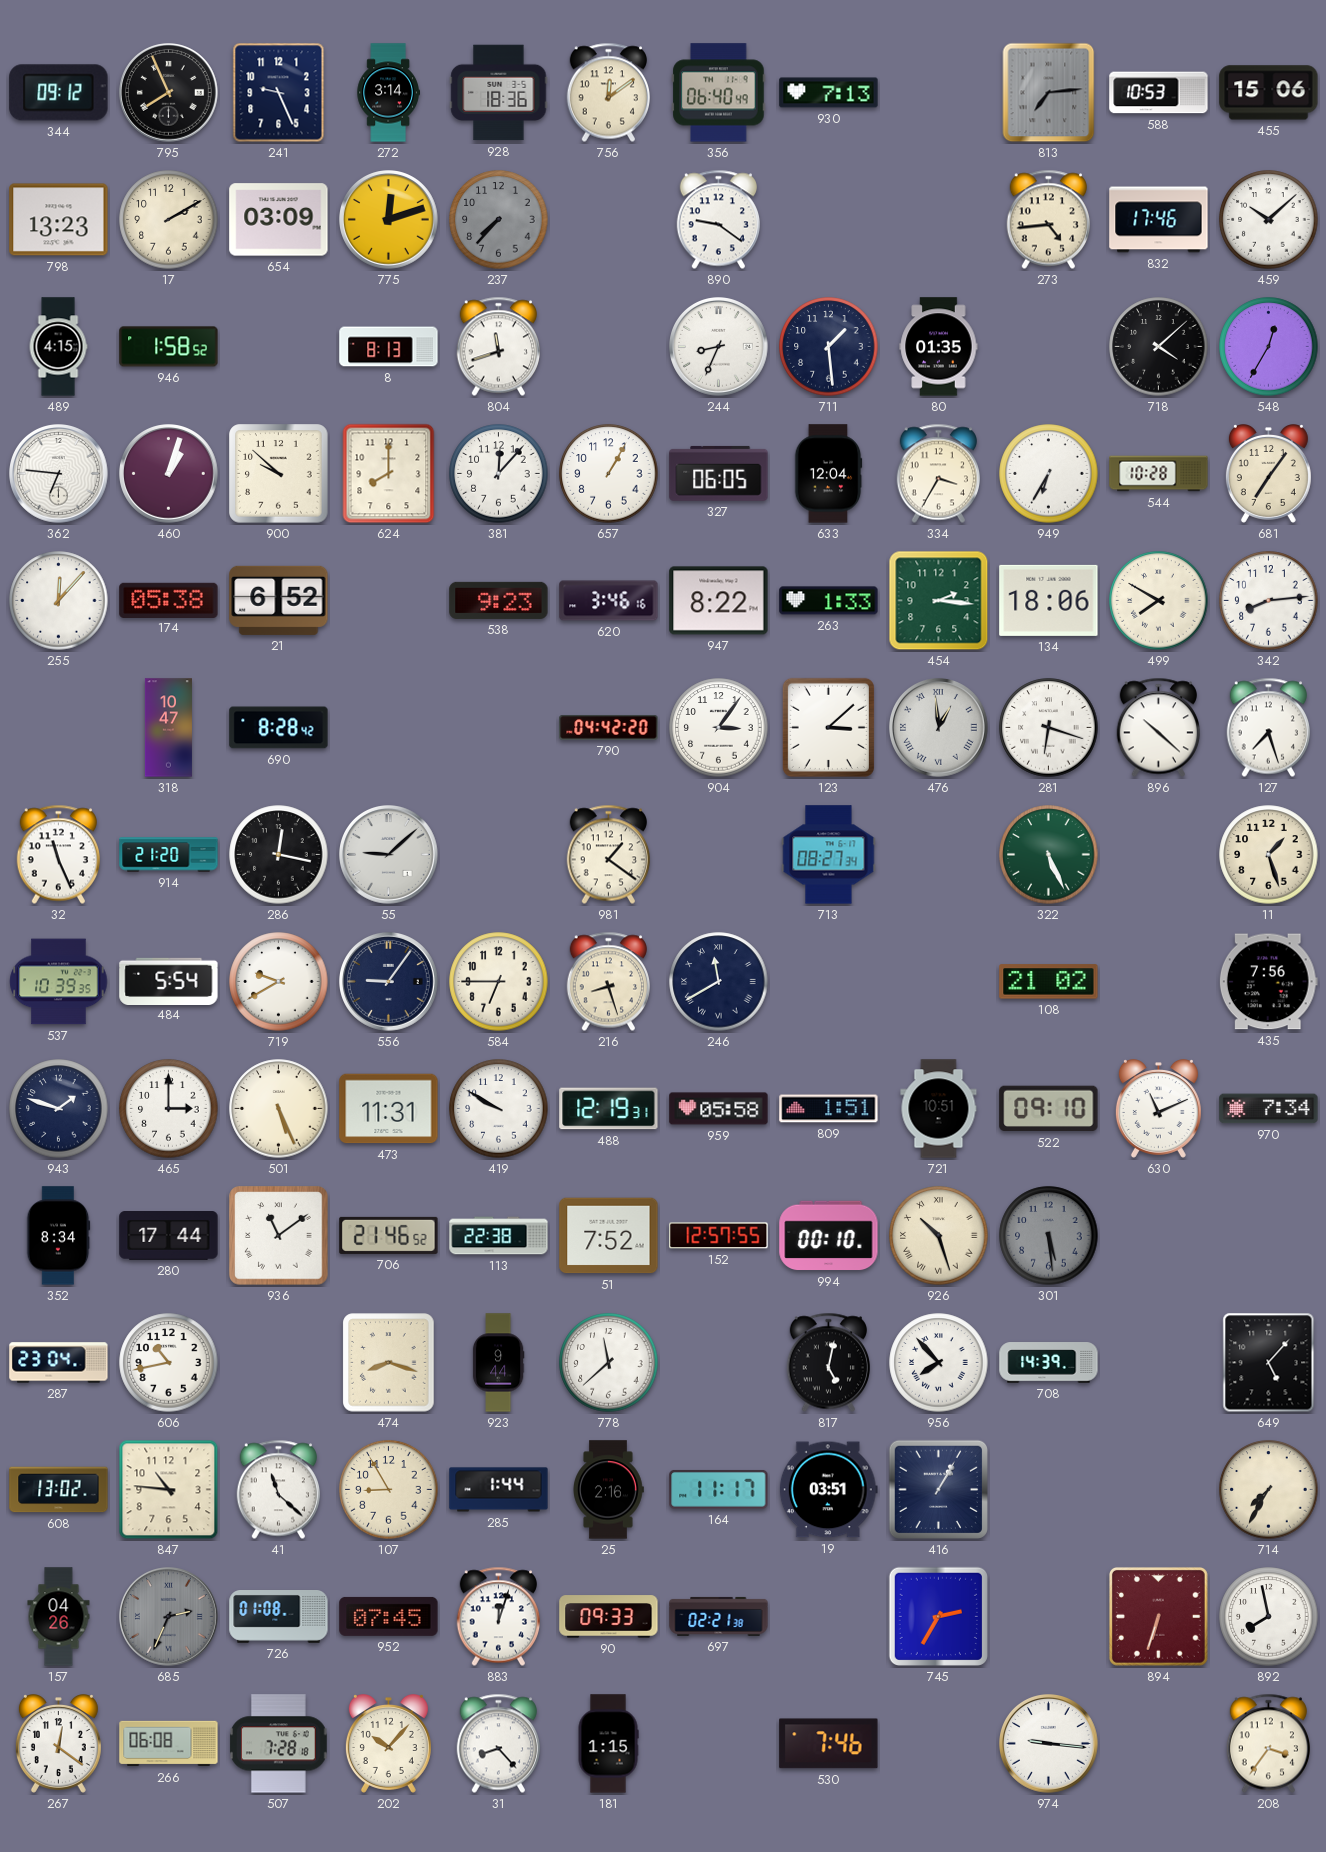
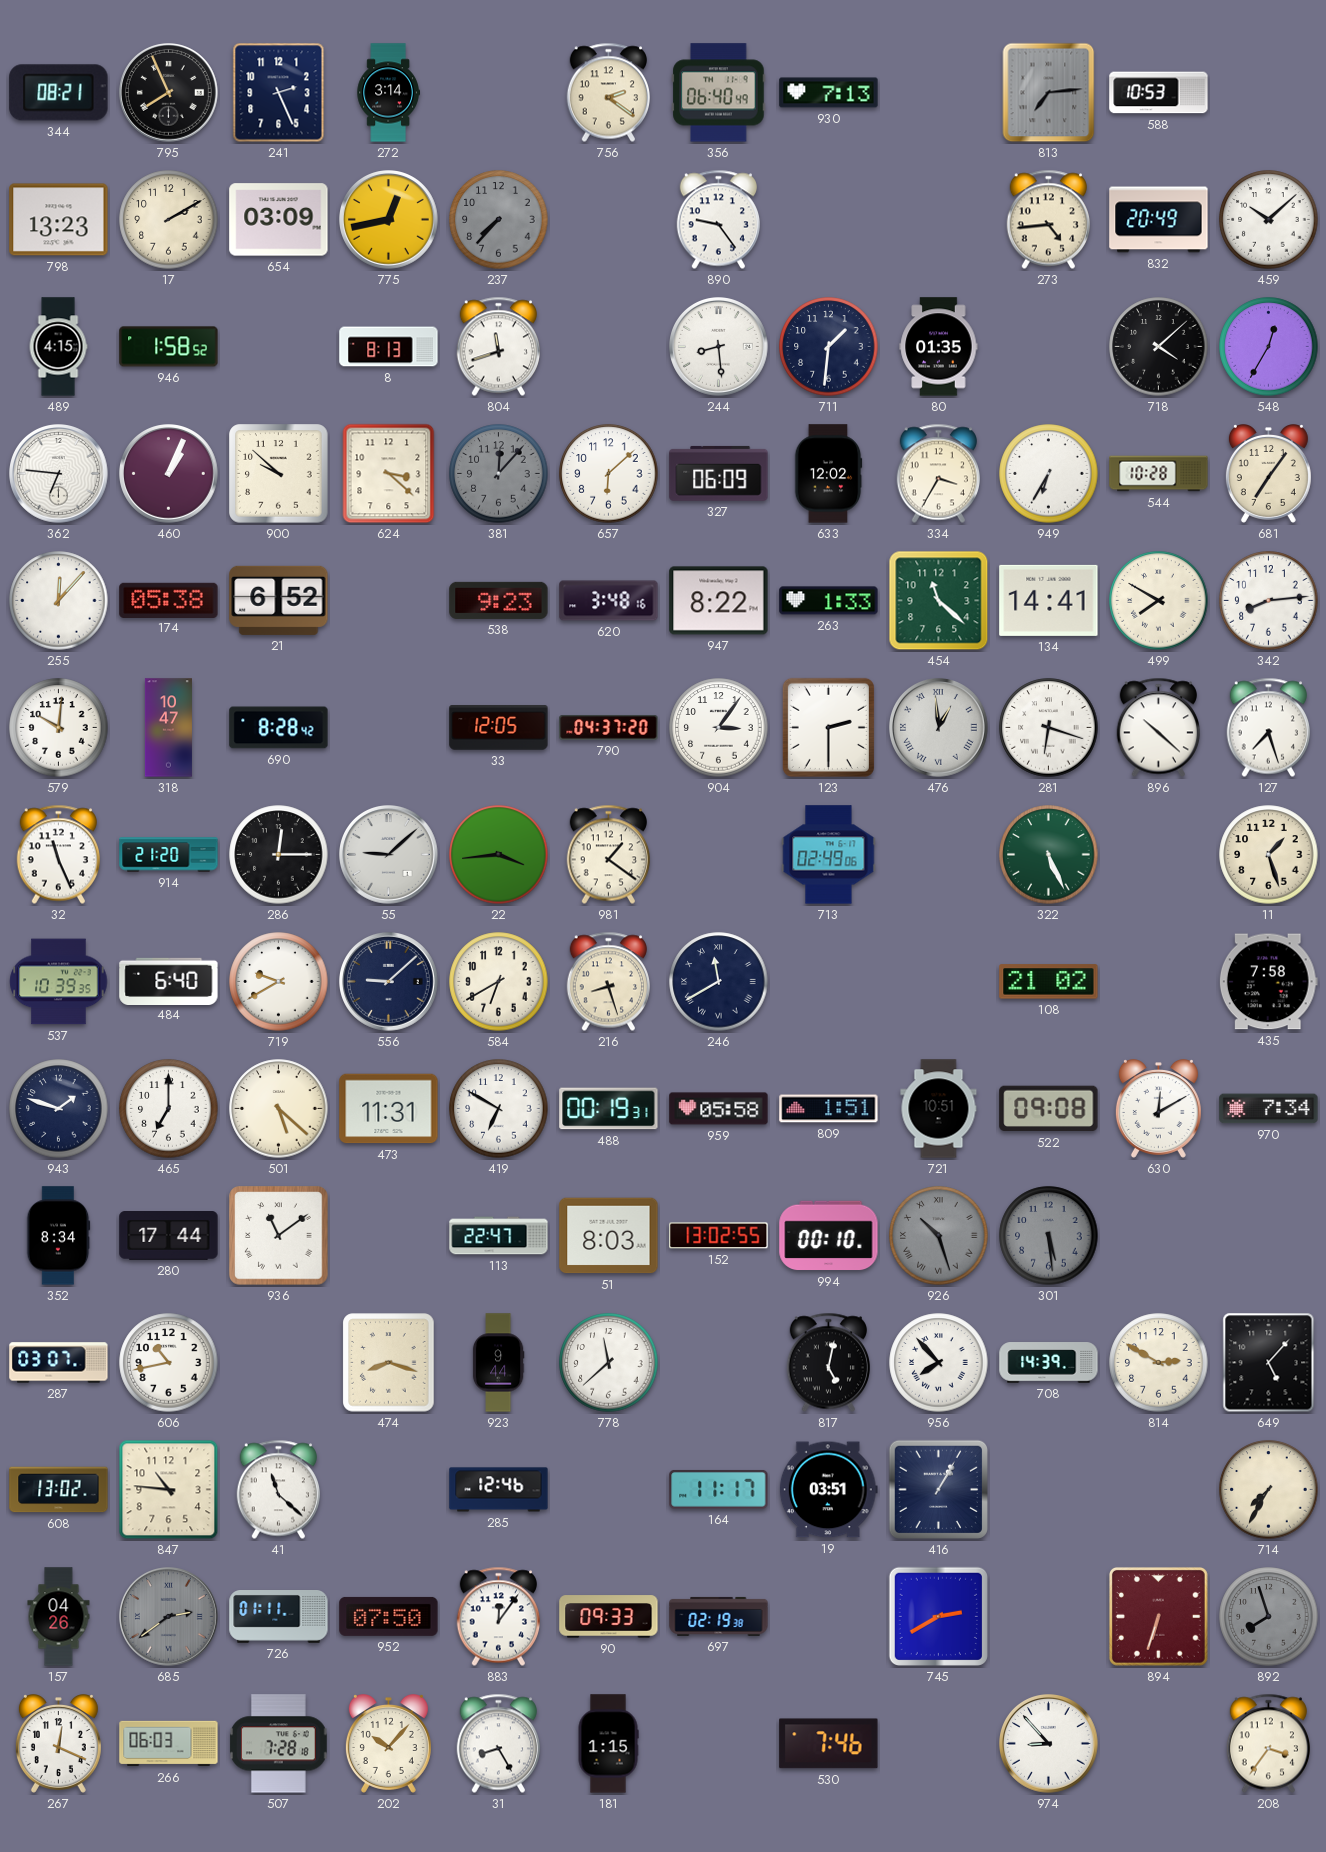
344: 09:12 -> 08:21 (59, 93)
241: 9:26 -> 2:26 (279, 93)
928: 18:36 -> none (499, 93)
756: 12:09 -> 2:21 (608, 93)
455: 15:06 -> none (1269, 93)
775: 12:12 -> 12:43 (389, 220)
890: 9:21 -> 9:24 (718, 220)
832: 17:46 -> 20:49 (1159, 220)
244: 8:34 -> 8:29 (719, 347)
711: 1:29 -> 1:31 (829, 347)
460: 1:03 -> 1:04 (169, 474)
624: 8:00 -> 3:22 (389, 474)
381 dial: white -> grey (499, 474)
657: 1:05 -> 6:08 (609, 474)
327: 06:05 -> 06:09 (719, 473)
633: 12:04 -> 12:02 (828, 474)
620: 3:46 -> 3:48 (609, 601)
454: 2:16 -> 11:22 (939, 601)
134: 18:06 -> 14:41 (1049, 600)
579: none -> 10:01 (59, 728)
33: none -> 12:05 (499, 728)
790: 04:42 -> 04:37 (609, 728)
123: 3:08 -> 2:30 (828, 727)
286: 12:17 -> 12:15 (279, 855)
22: none -> 3:44 (499, 855)
713: 08:27 -> 02:49 (829, 855)
484: 5:54 -> 6:40 (169, 981)
556: 9:06 -> 9:08 (389, 982)
584: 6:45 -> 6:40 (499, 982)
435: 7:56 -> 7:58 (1268, 982)
465: 3:00 -> 7:00 (169, 1109)
501: 5:26 -> 5:22 (279, 1109)
419: 9:50 -> 6:50 (499, 1109)
488: 12:19 -> 00:19 (609, 1109)
522: 09:10 -> 09:08 (1049, 1109)
630: 11:11 -> 12:10 (1158, 1109)
706: 21:46 -> none (389, 1235)
113: 22:38 -> 22:47 (499, 1236)
51: 7:52 -> 8:03 (609, 1236)
152: 12:57 -> 13:02 (719, 1236)
926 dial: cream -> grey (939, 1236)
287: 23:04 -> 03:07 (59, 1363)
814: none -> 2:50 (1159, 1363)
107: 8:55 -> none (389, 1490)
285: 1:44 -> 12:46 (499, 1490)
25: 2:16 -> none (609, 1490)
685: 2:34 -> 2:39 (169, 1617)
726: 01:08 -> 01:11 (279, 1617)
952: 07:45 -> 07:50 (389, 1616)
883: 12:03 -> 12:06 (498, 1617)
697: 02:21 -> 02:19 (719, 1616)
745: 2:35 -> 2:40 (938, 1616)
892: 7:58 -> 7:57 (1269, 1617)
892 dial: white -> grey (1269, 1617)
267: 12:21 -> 12:19 (58, 1744)
266: 06:08 -> 06:03 (169, 1744)
31: 8:23 -> 8:25 (498, 1744)
974: 9:16 -> 8:53 (1049, 1744)
